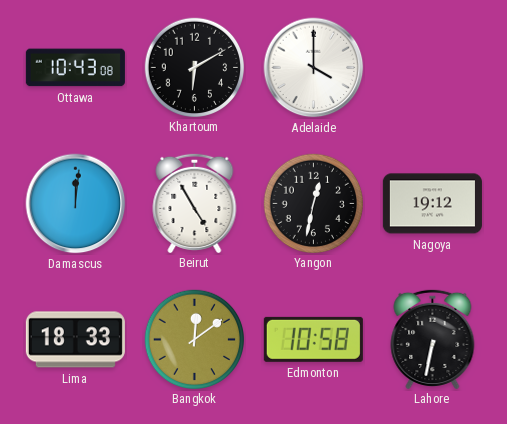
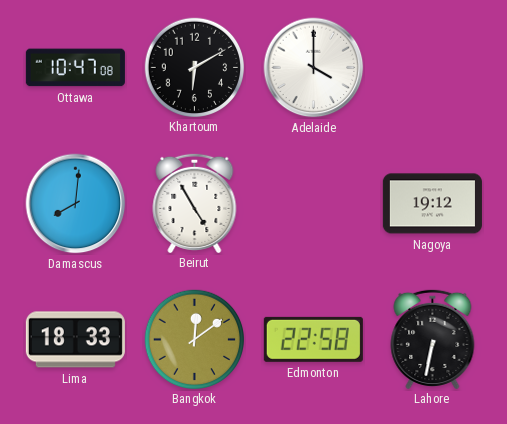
Ottawa: 10:43 -> 10:47 (75, 68)
Damascus: 12:01 -> 8:01 (76, 204)
Yangon: 12:32 -> none (313, 203)
Edmonton: 10:58 -> 22:58 (313, 339)
